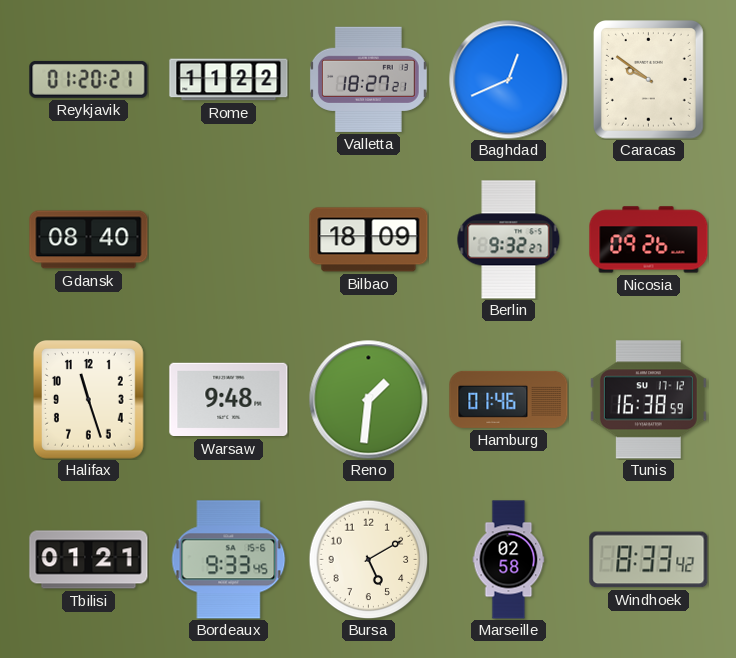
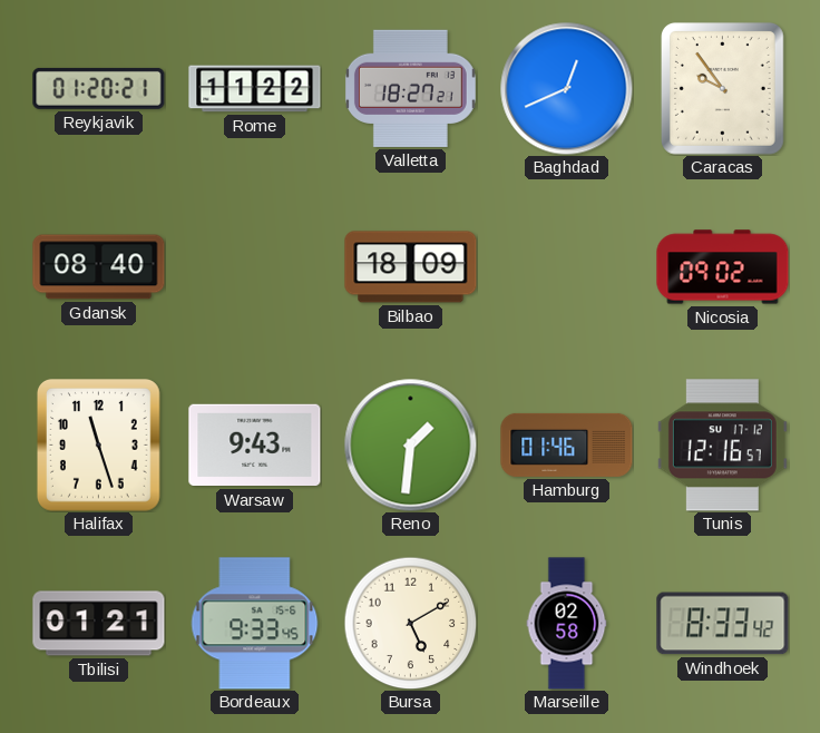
Caracas: 9:51 -> 9:54 (722, 89)
Berlin: 9:32 -> none (509, 240)
Nicosia: 09:26 -> 09:02 (723, 267)
Warsaw: 9:48 -> 9:43 (255, 446)
Tunis: 16:38 -> 12:16 (722, 446)
